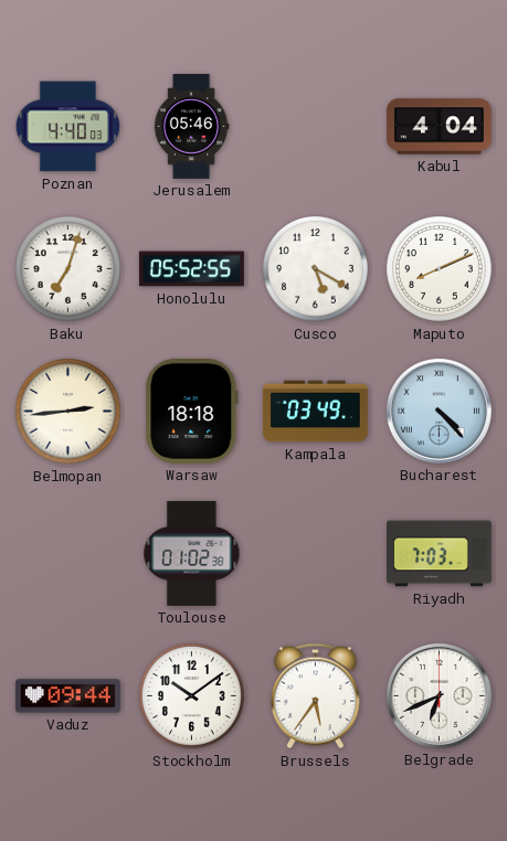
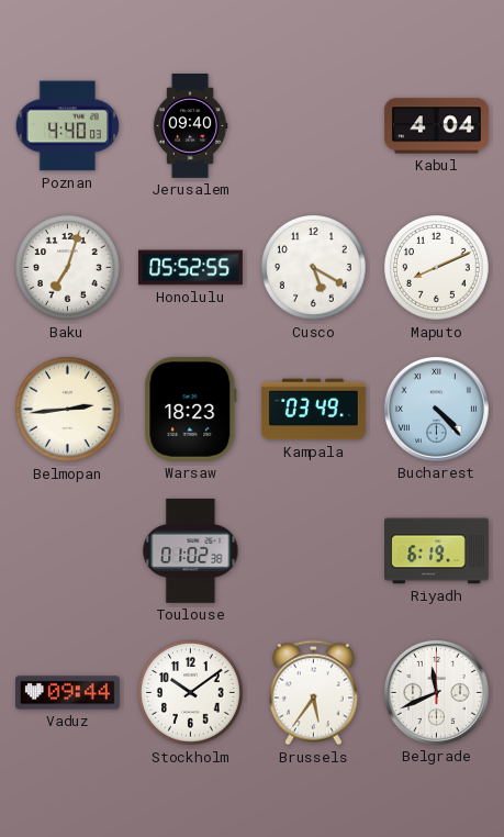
Jerusalem: 05:46 -> 09:40 (190, 126)
Warsaw: 18:18 -> 18:23 (191, 409)
Riyadh: 7:03 -> 6:19 (437, 551)
Belgrade: 6:41 -> 11:41 (436, 692)
